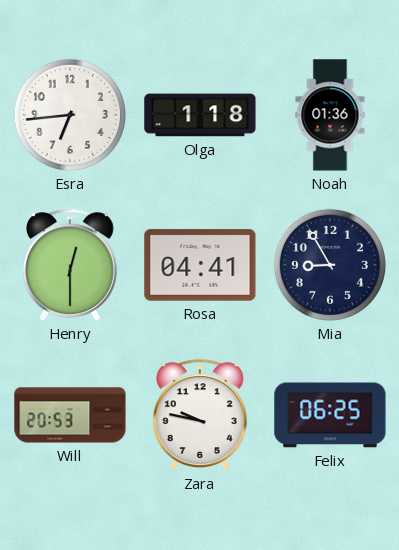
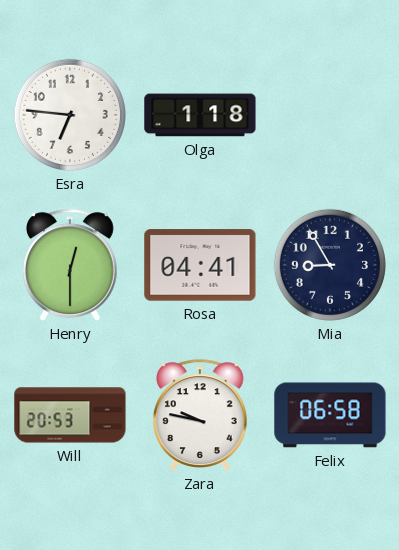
Esra: 6:44 -> 6:46 (70, 115)
Noah: 01:36 -> none (330, 115)
Felix: 06:25 -> 06:58 (330, 415)
